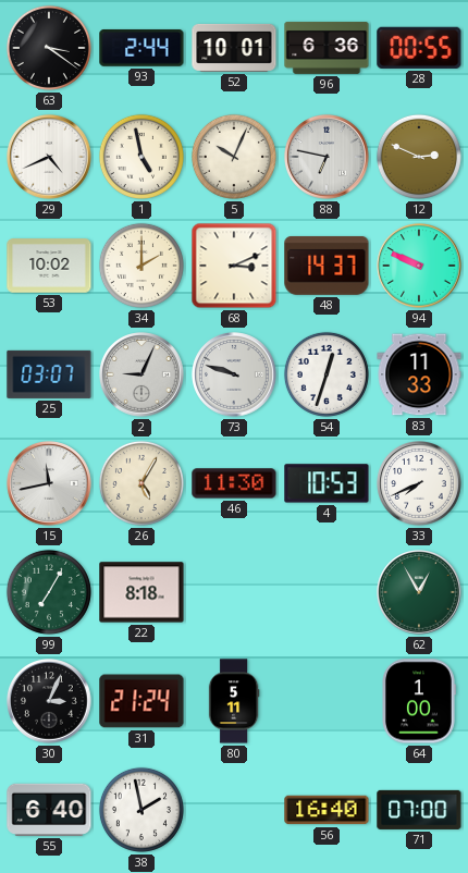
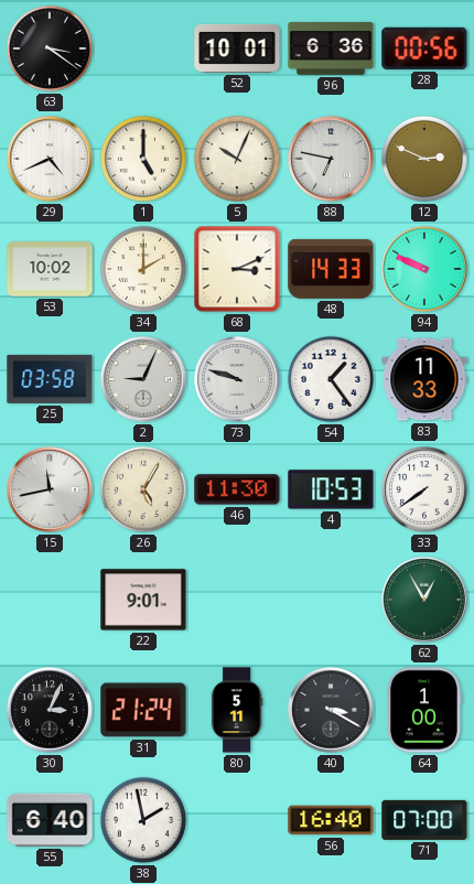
93: 2:44 -> none (141, 48)
28: 00:55 -> 00:56 (424, 48)
1: 4:58 -> 5:00 (143, 159)
48: 14:37 -> 14:33 (331, 269)
25: 03:07 -> 03:58 (50, 379)
54: 12:33 -> 1:24 (331, 379)
33: 7:41 -> 7:39 (424, 489)
99: 7:05 -> none (49, 592)
22: 8:18 -> 9:01 (143, 600)
40: none -> 3:20 (331, 710)
